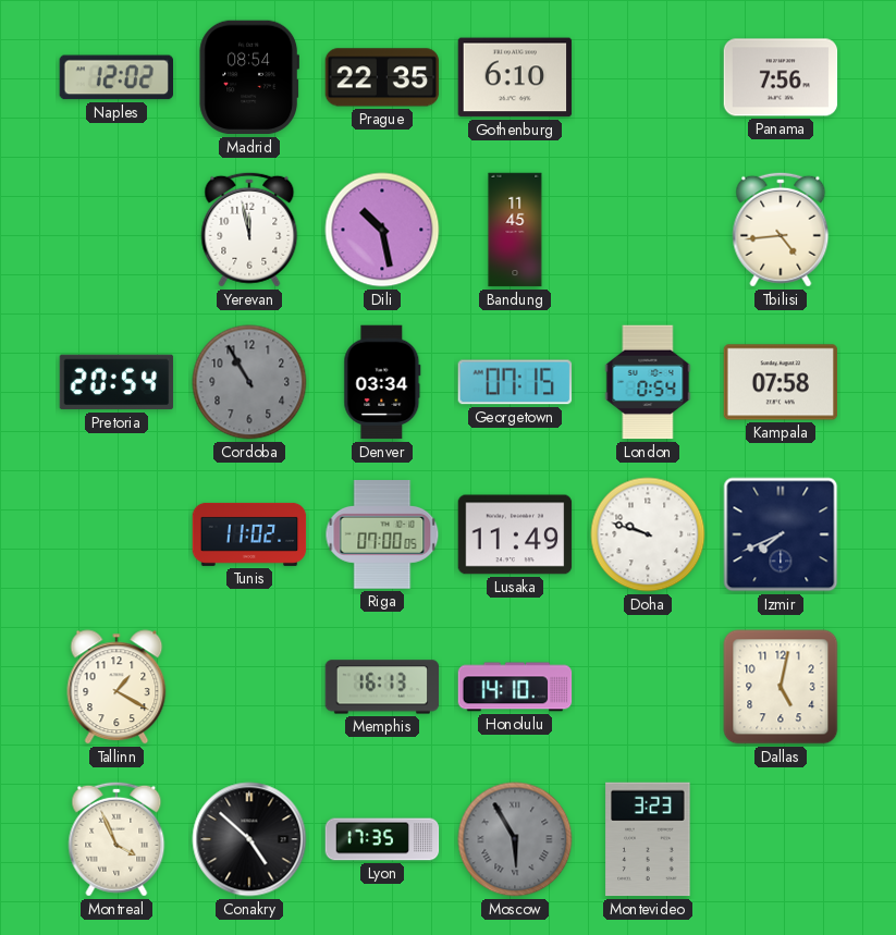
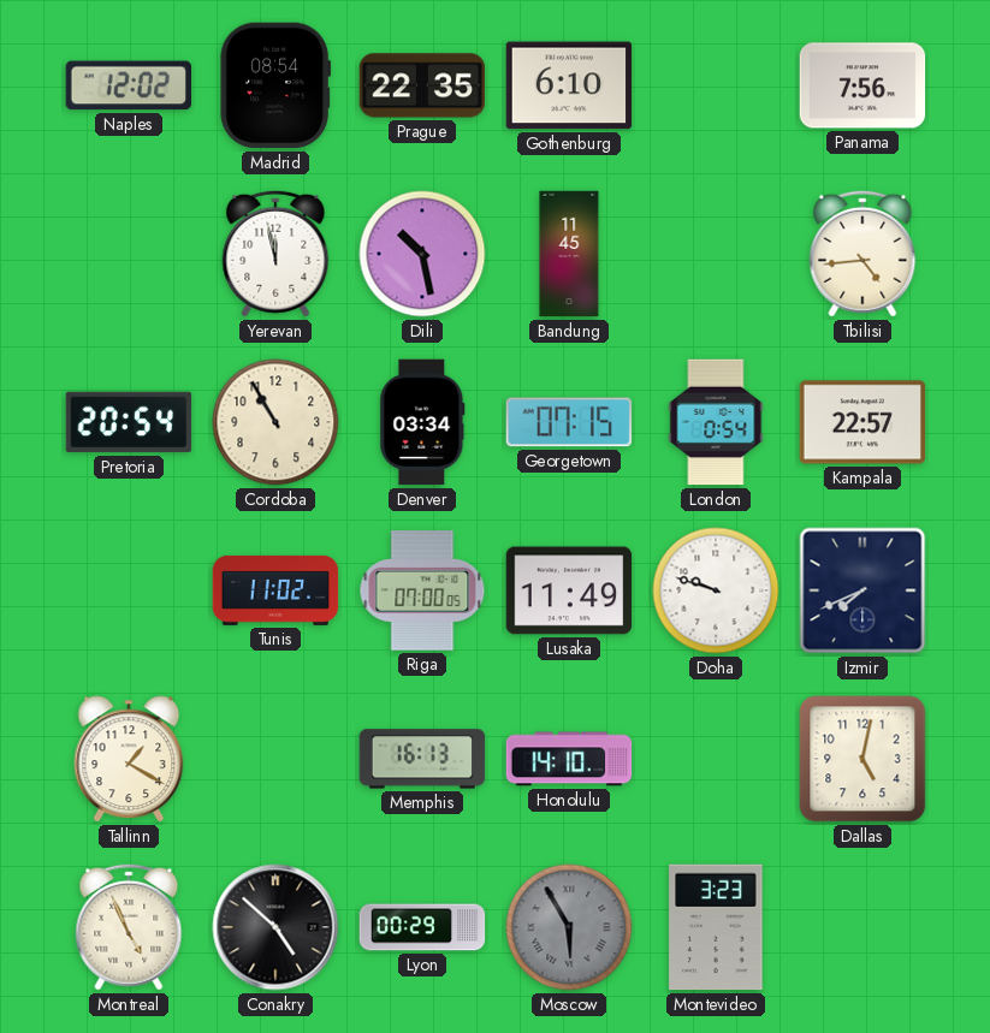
Cordoba dial: grey -> cream (275, 422)
Kampala: 07:58 -> 22:57 (862, 422)
Montreal: 3:56 -> 4:56 (129, 927)
Lyon: 17:35 -> 00:29 (422, 927)
